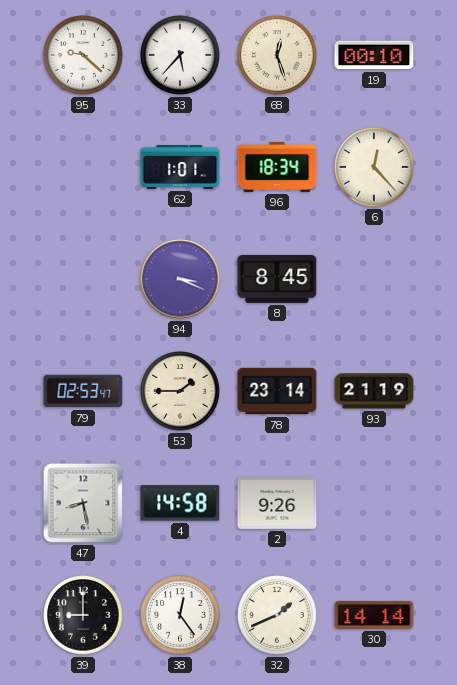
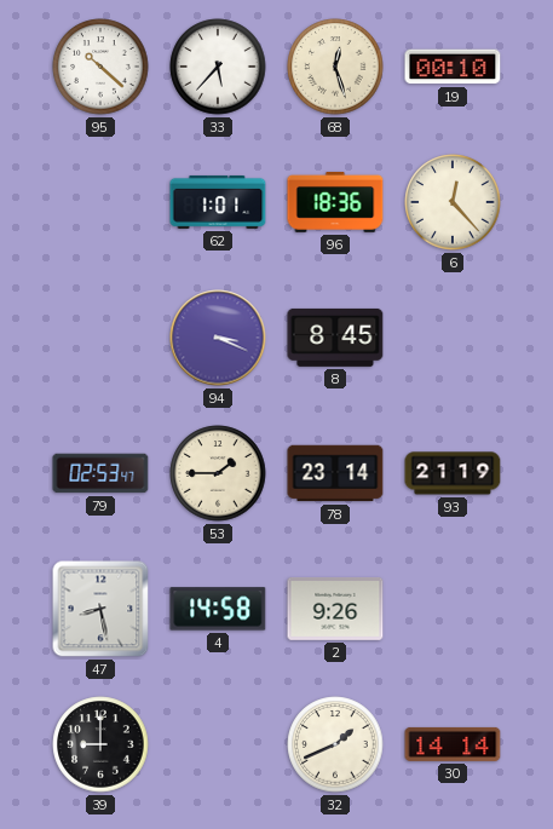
95: 9:22 -> 10:22 (100, 67)
96: 18:34 -> 18:36 (335, 202)
38: 12:24 -> none (180, 615)
